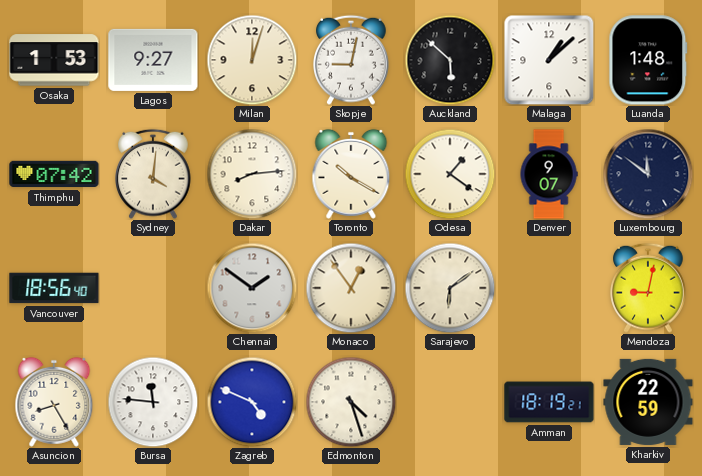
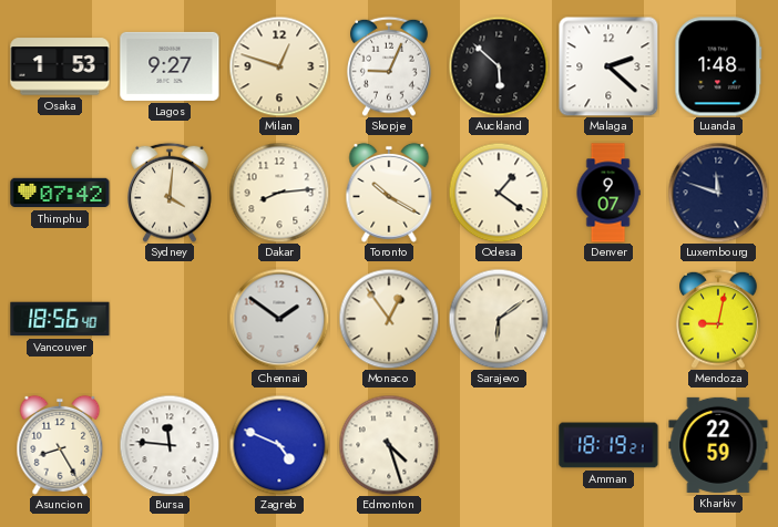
Milan: 12:03 -> 12:48 (279, 66)
Skopje: 9:02 -> 9:04 (389, 66)
Malaga: 1:08 -> 2:22 (608, 66)
Luxembourg: 11:51 -> 11:48 (718, 193)
